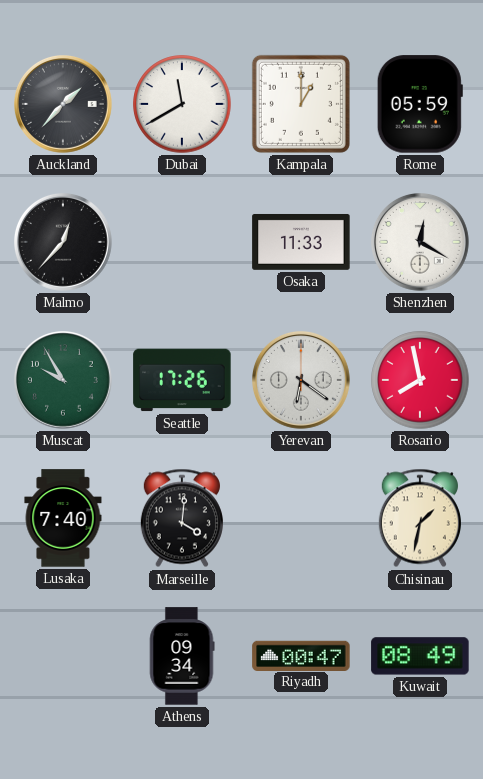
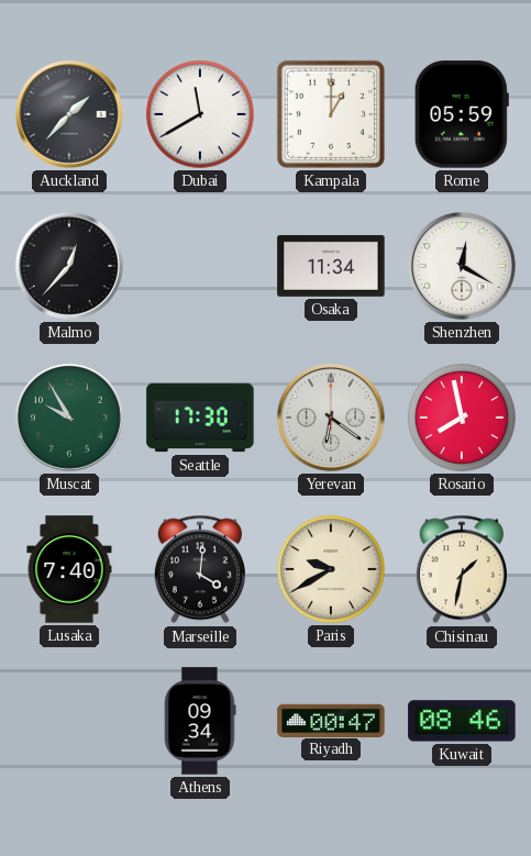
Osaka: 11:33 -> 11:34 (331, 266)
Seattle: 17:26 -> 17:30 (200, 418)
Paris: none -> 9:40 (331, 569)
Kuwait: 08:49 -> 08:46 (462, 721)
